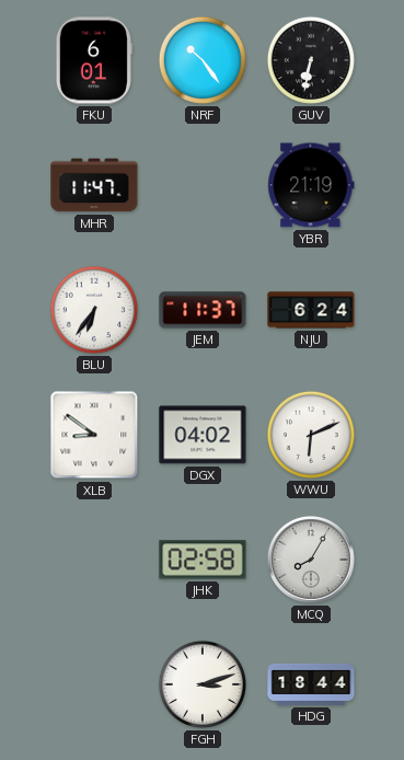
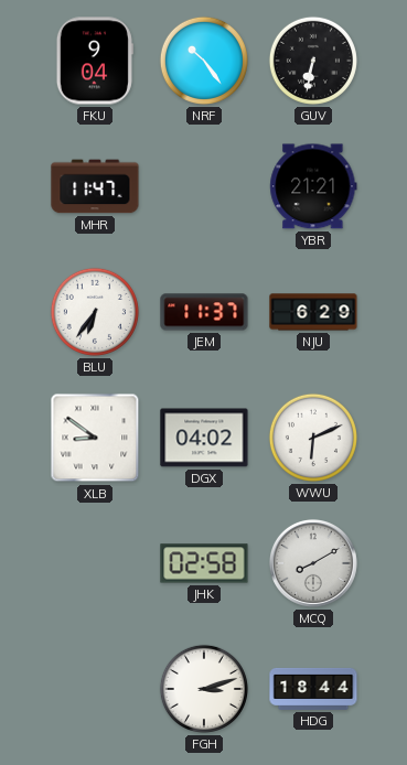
FKU: 6:01 -> 9:04 (95, 61)
YBR: 21:19 -> 21:21 (313, 186)
NJU: 6:24 -> 6:29 (313, 312)
MCQ: 8:05 -> 8:10 (313, 563)
